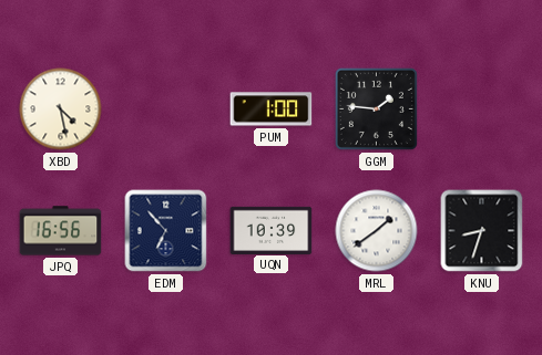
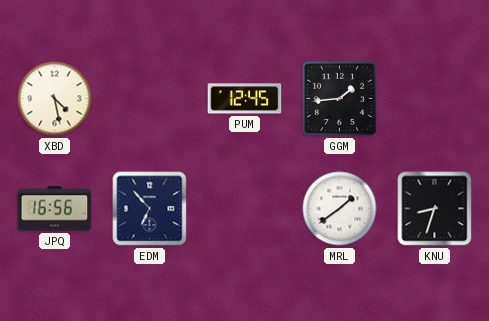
PUM: 1:00 -> 12:45 (245, 99)
GGM: 1:46 -> 1:44 (339, 98)
UQN: 10:39 -> none (272, 230)
